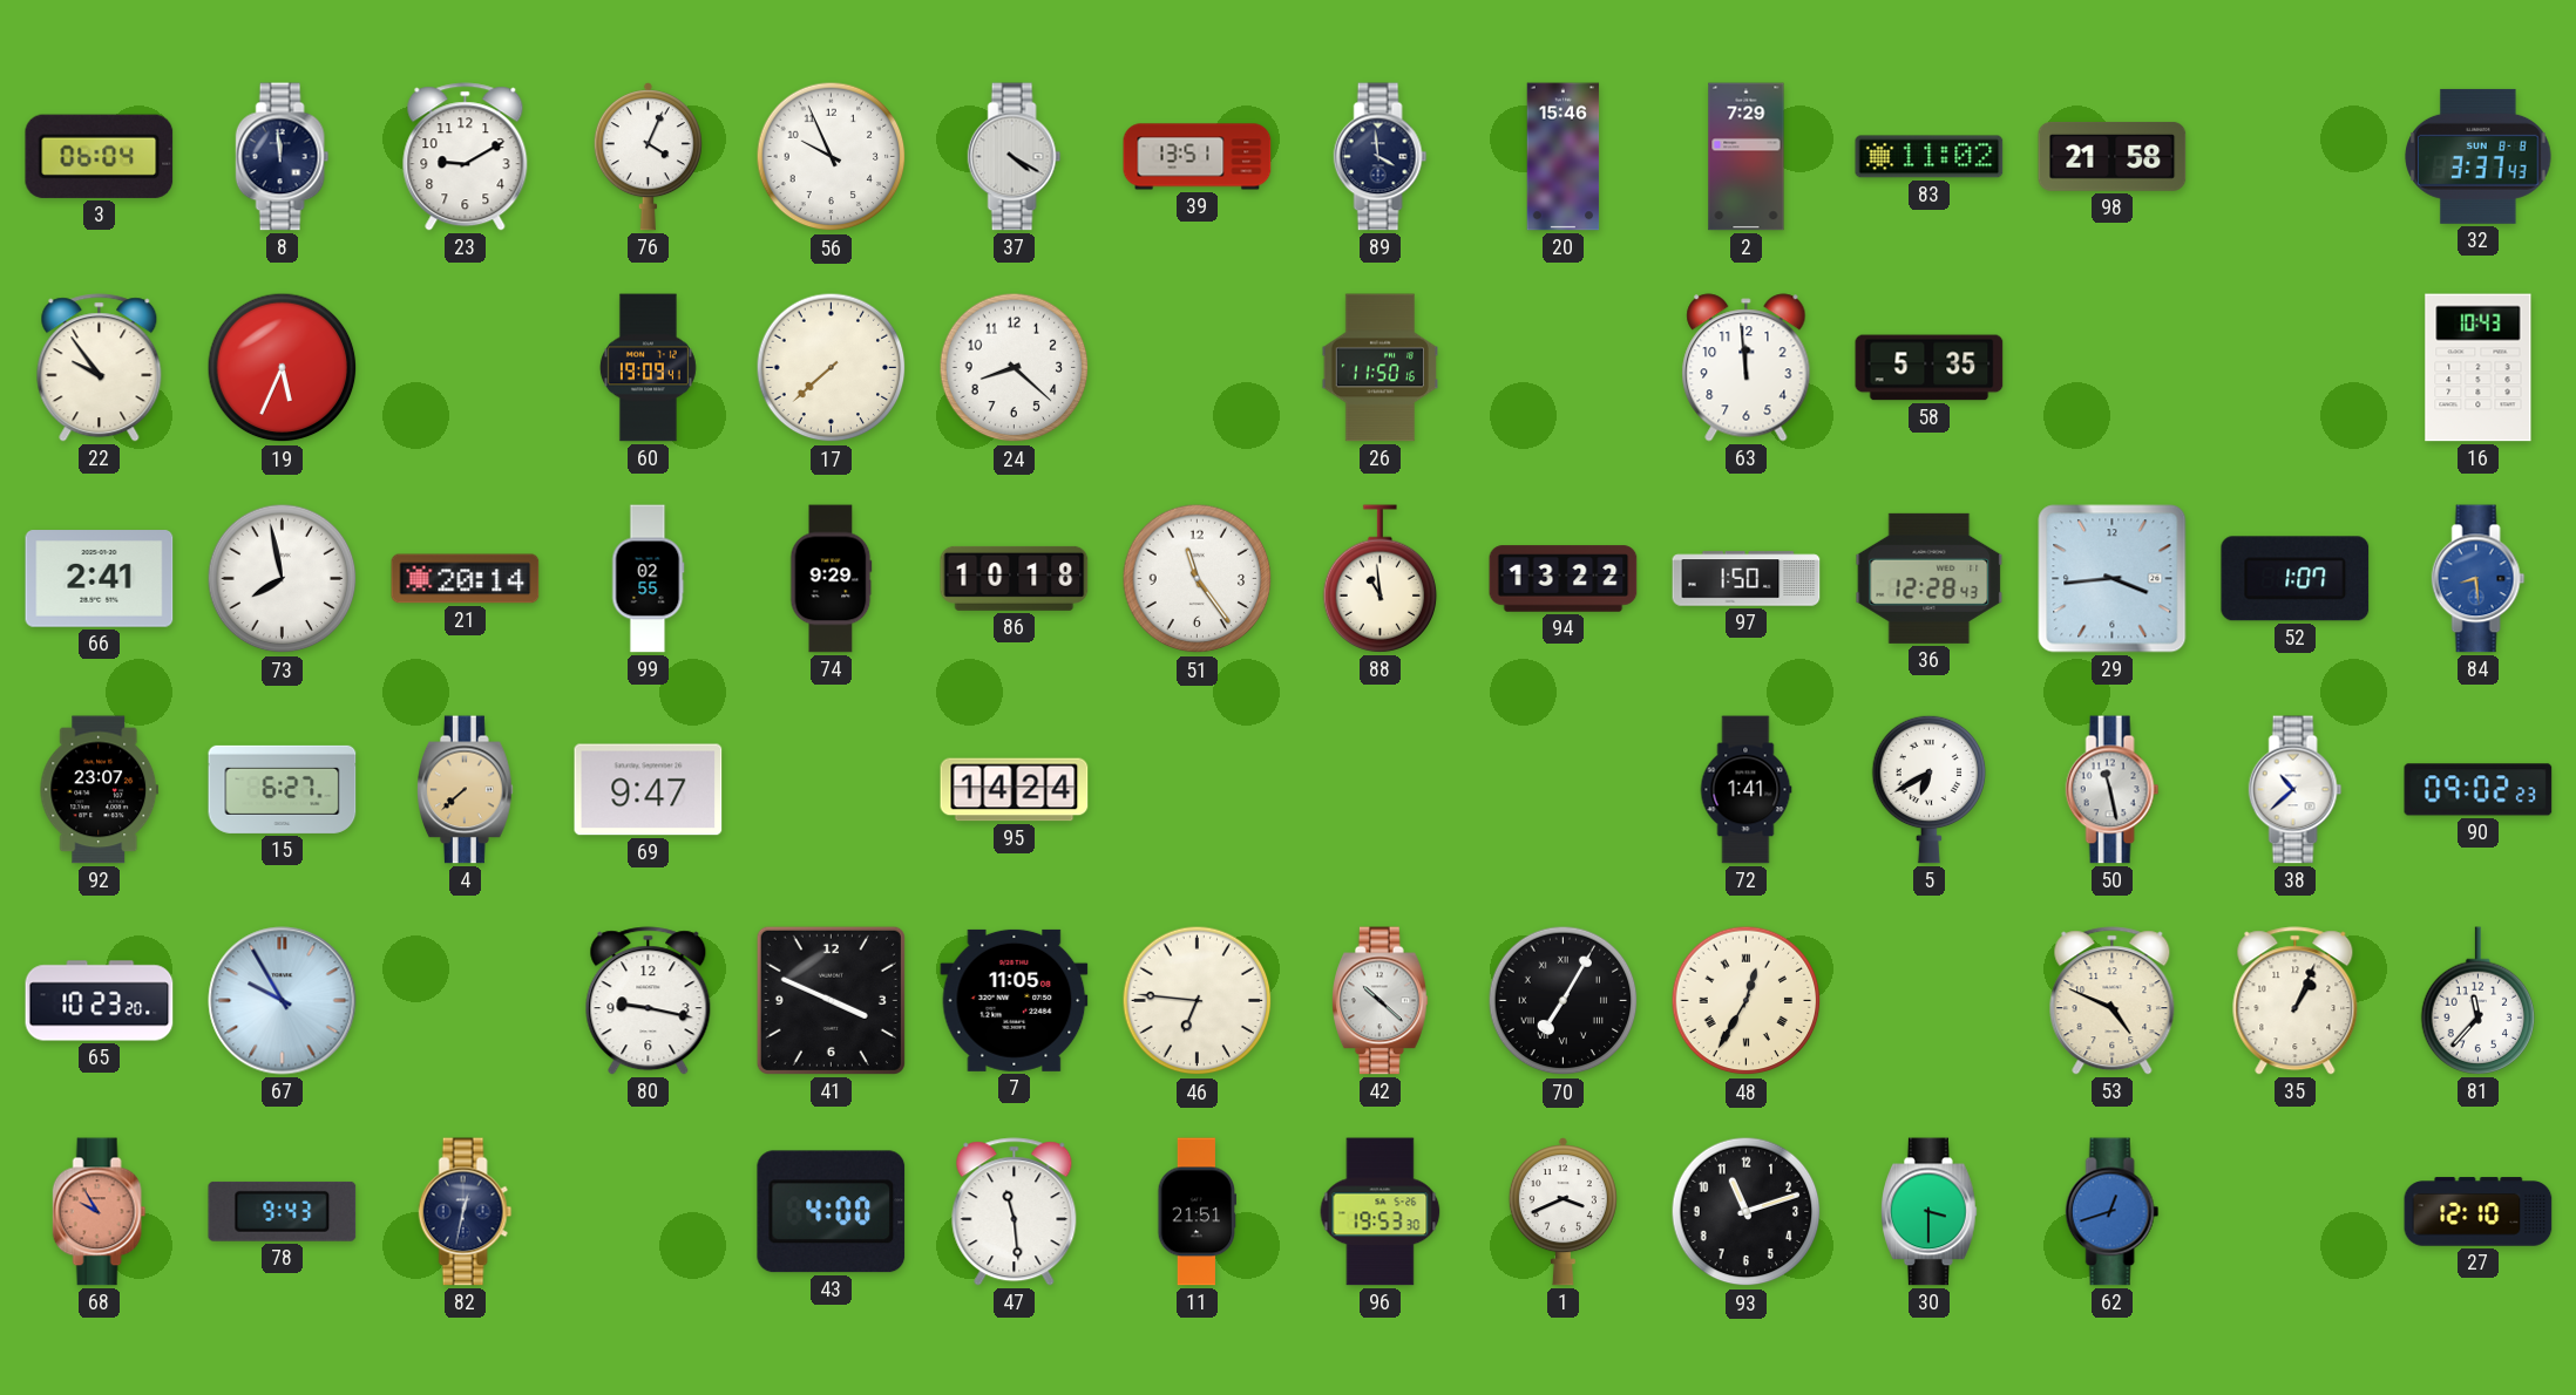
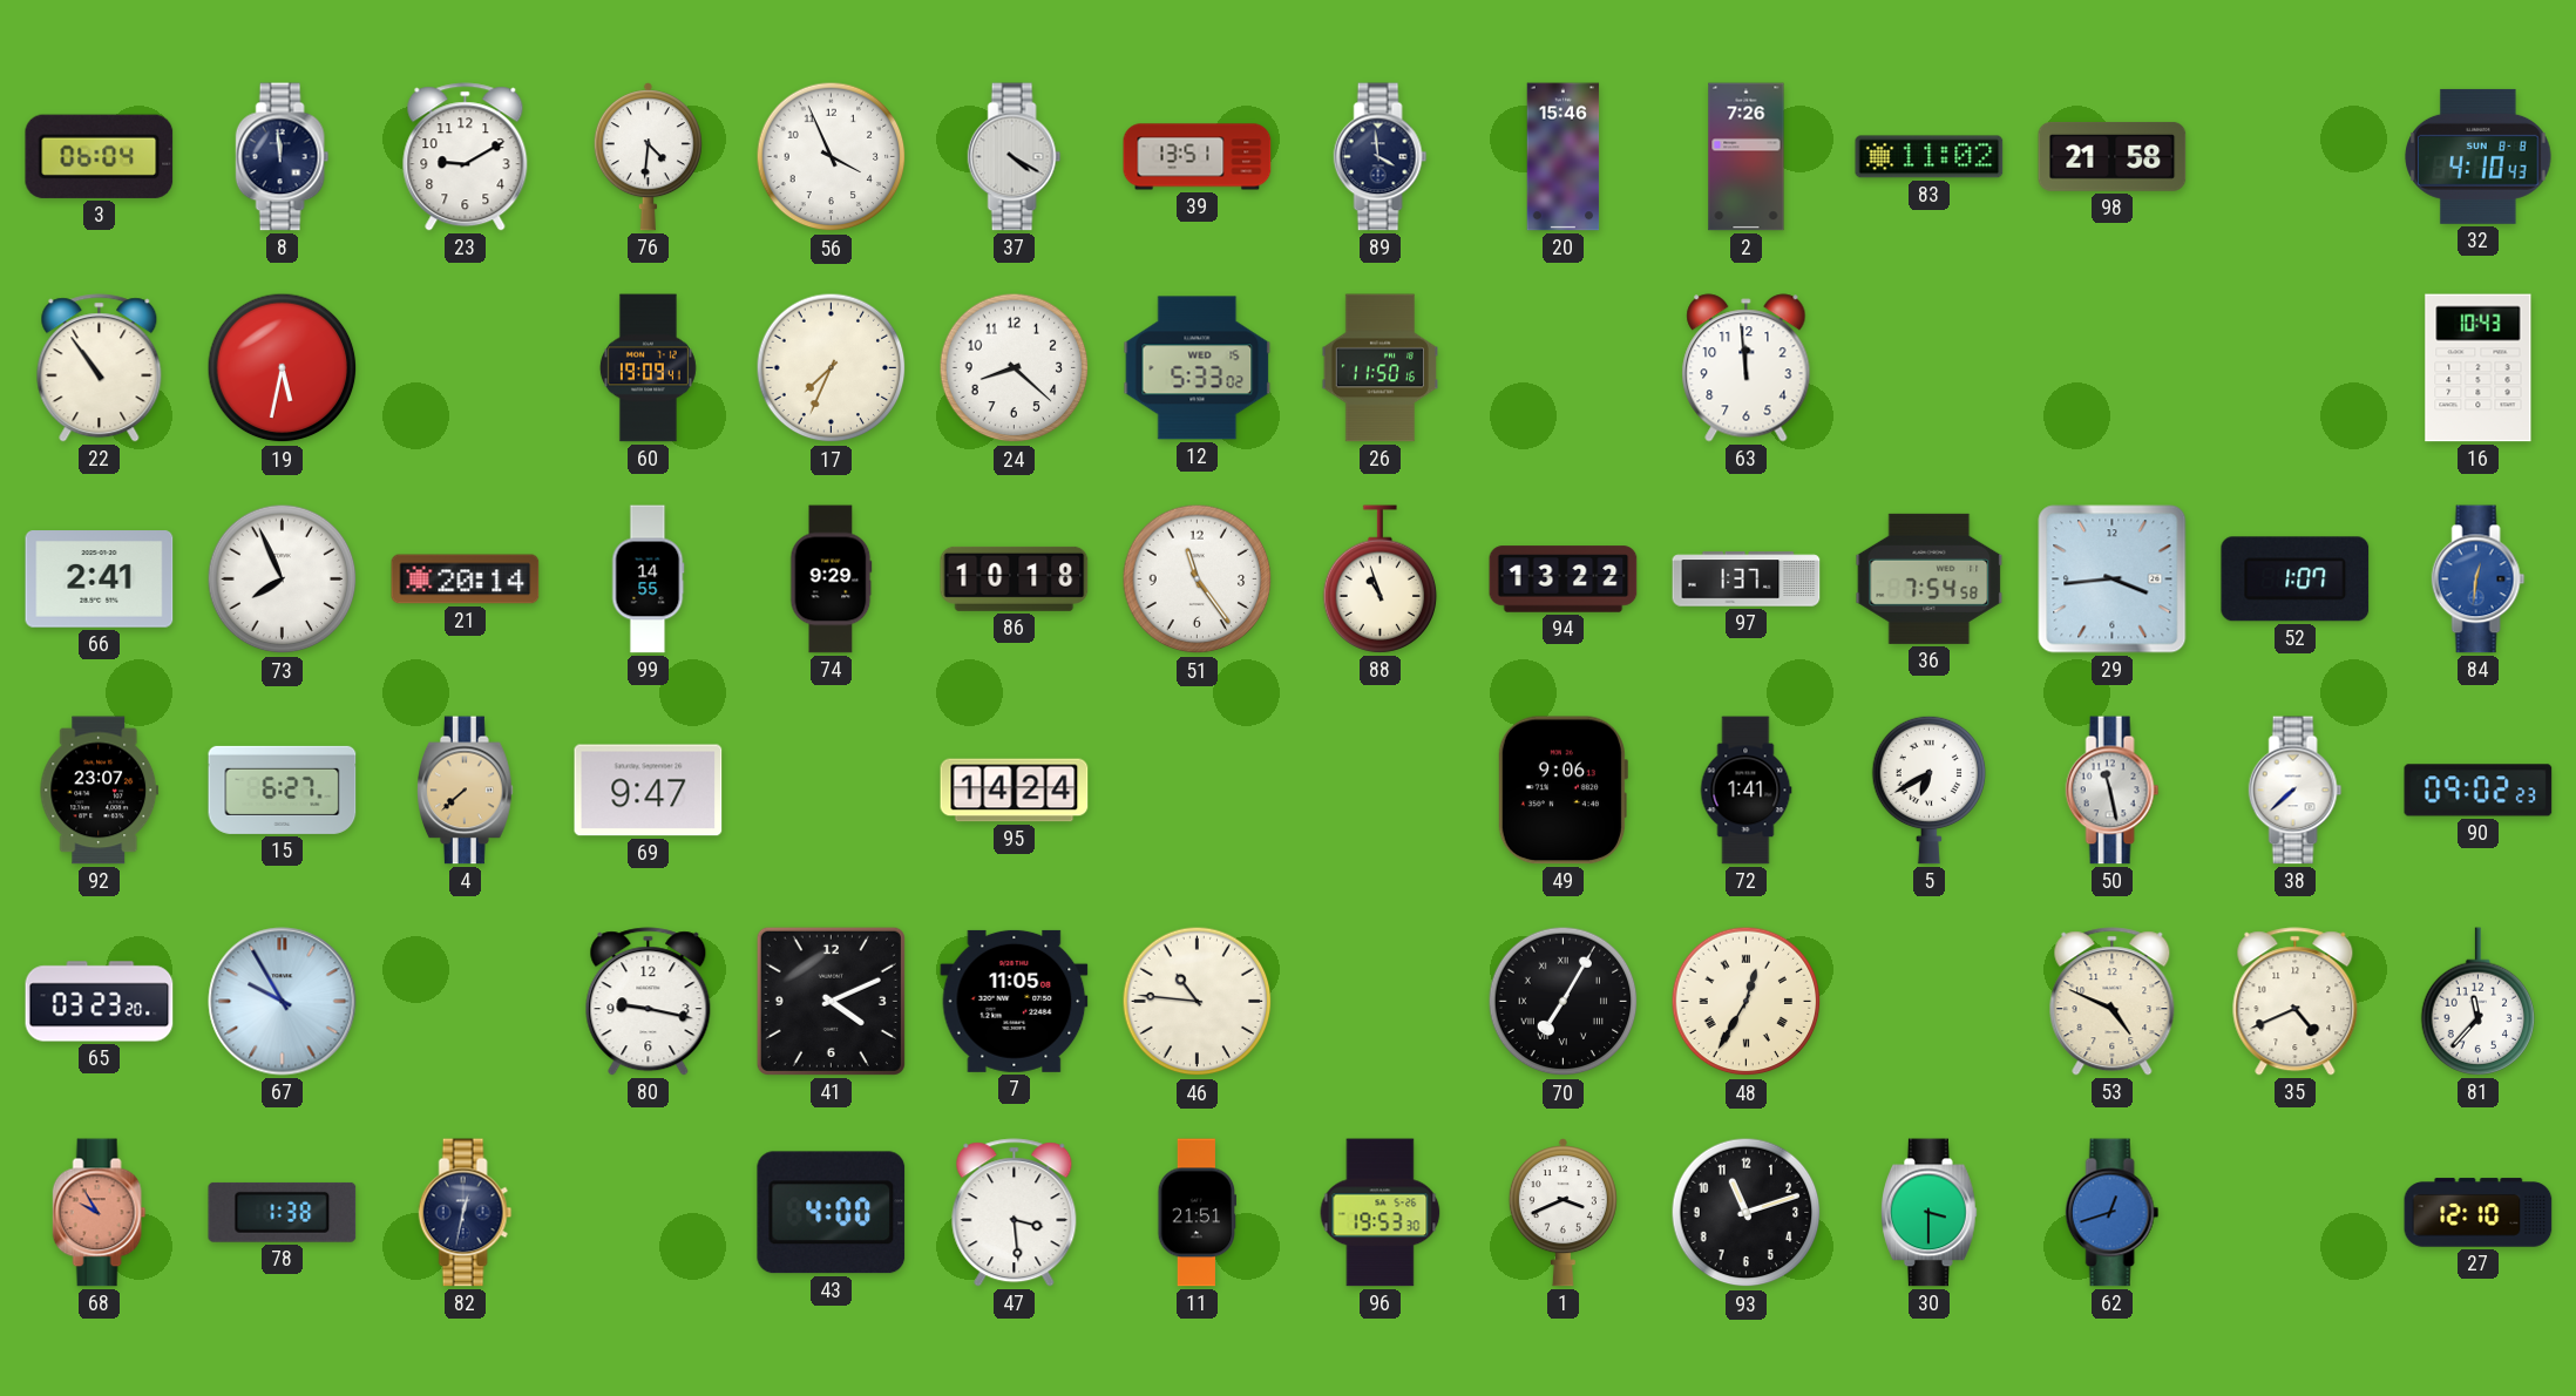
76: 4:04 -> 4:31 (648, 157)
56: 9:56 -> 3:56 (832, 157)
2: 7:29 -> 7:26 (1747, 157)
32: 3:37 -> 4:10 (2479, 156)
22: 9:54 -> 10:54 (100, 368)
19: 5:34 -> 5:32 (283, 368)
17: 7:38 -> 7:34 (832, 368)
12: none -> 5:33 (1198, 368)
58: 5:35 -> none (1930, 368)
73: 7:58 -> 7:56 (283, 580)
99: 02:55 -> 14:55 (648, 580)
88: 10:59 -> 10:57 (1381, 580)
97: 1:50 -> 1:37 (1747, 580)
36: 12:28 -> 7:54 (1930, 578)
84: 8:29 -> 12:31 (2479, 580)
49: none -> 9:06 (1562, 791)
38: 10:38 -> 7:38 (2296, 791)
65: 10:23 -> 03:23 (100, 1002)
41: 3:49 -> 4:11 (831, 1001)
46: 6:46 -> 10:46 (1198, 1002)
42: 10:22 -> none (1381, 1001)
35: 1:04 -> 4:41 (2296, 1002)
78: 9:43 -> 1:38 (283, 1212)
47: 11:29 -> 3:29 (1015, 1213)
